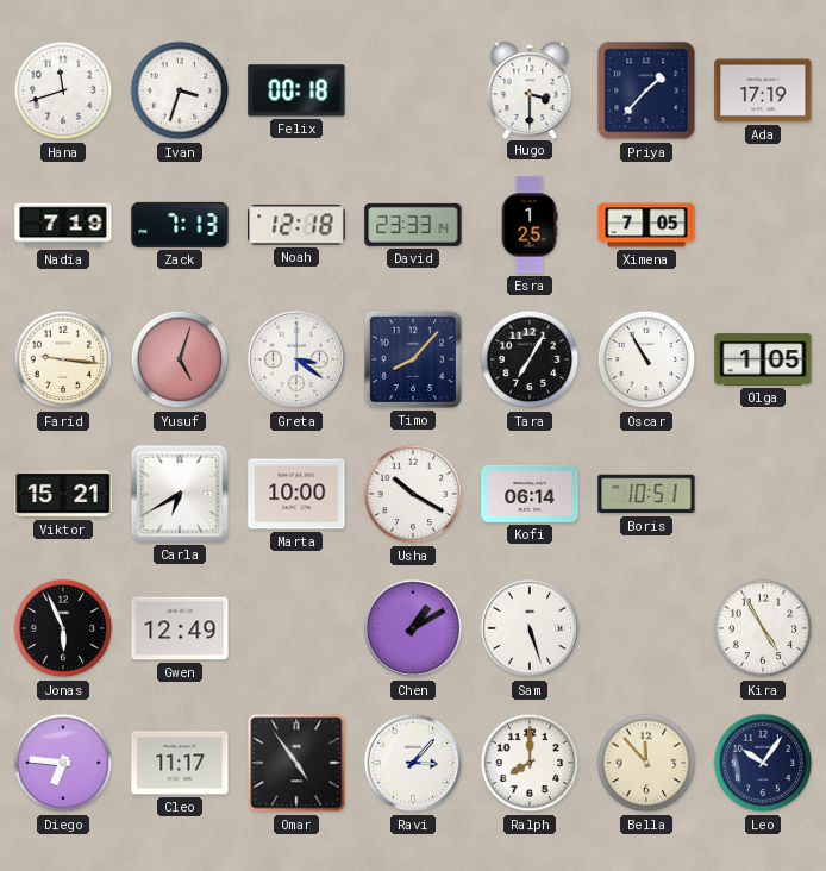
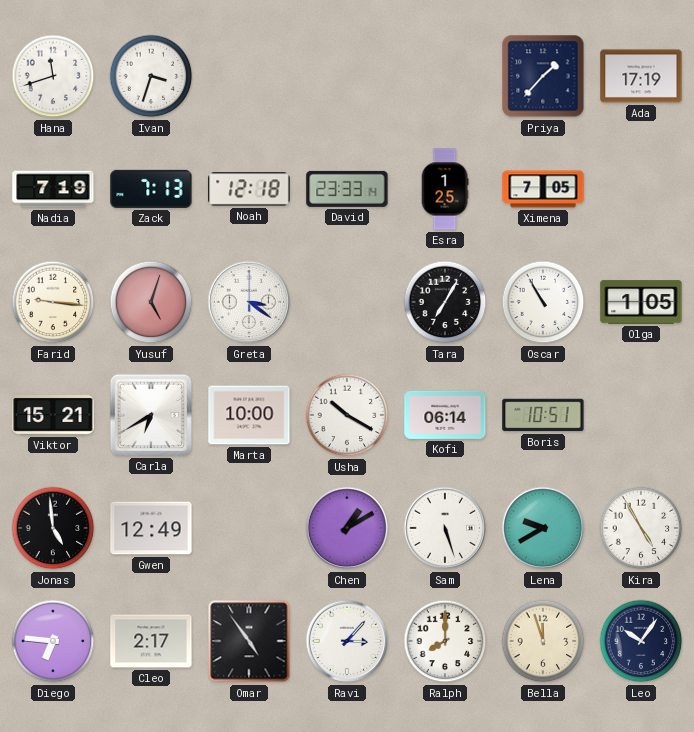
Felix: 00:18 -> none (296, 90)
Hugo: 3:30 -> none (530, 89)
Timo: 8:07 -> none (413, 359)
Jonas: 5:56 -> 4:59 (53, 528)
Lena: none -> 9:40 (543, 528)
Cleo: 11:17 -> 2:17 (151, 641)
Bella: 11:53 -> 11:57 (543, 641)
